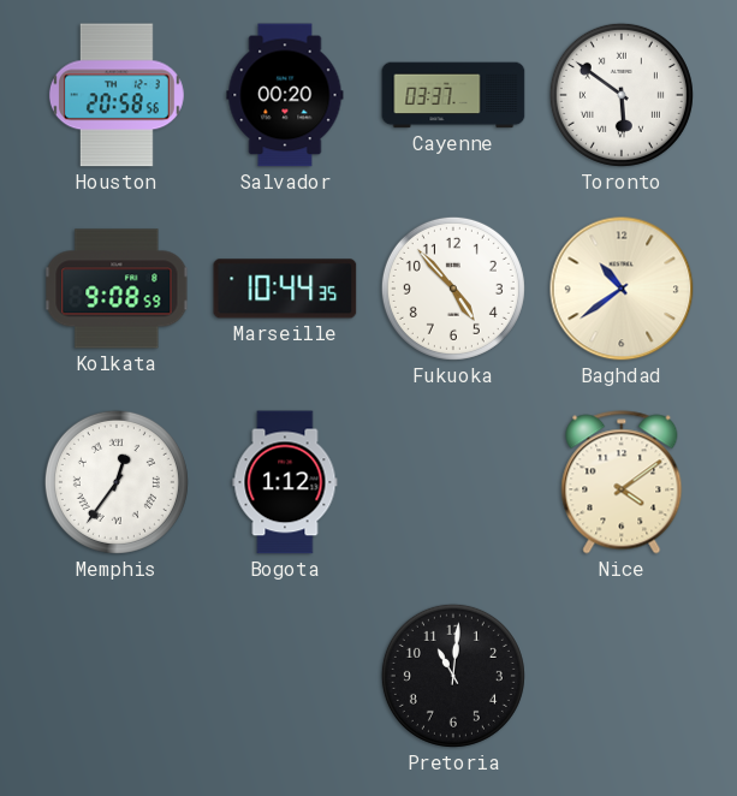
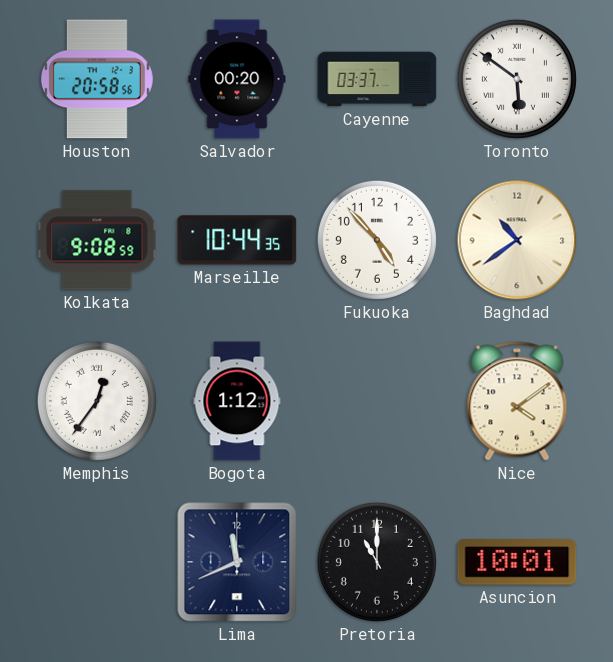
Lima: none -> 11:41 (237, 562)
Pretoria: 11:01 -> 11:00 (377, 562)
Asuncion: none -> 10:01 (517, 562)
